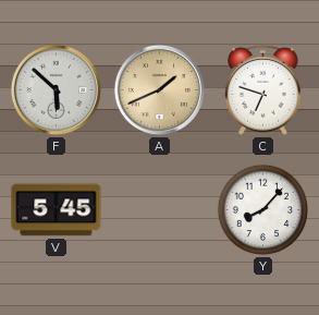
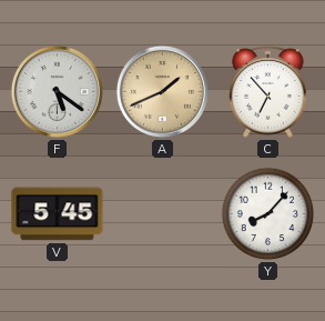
F: 5:52 -> 5:21 (57, 91)
C: 6:48 -> 6:53 (268, 92)
